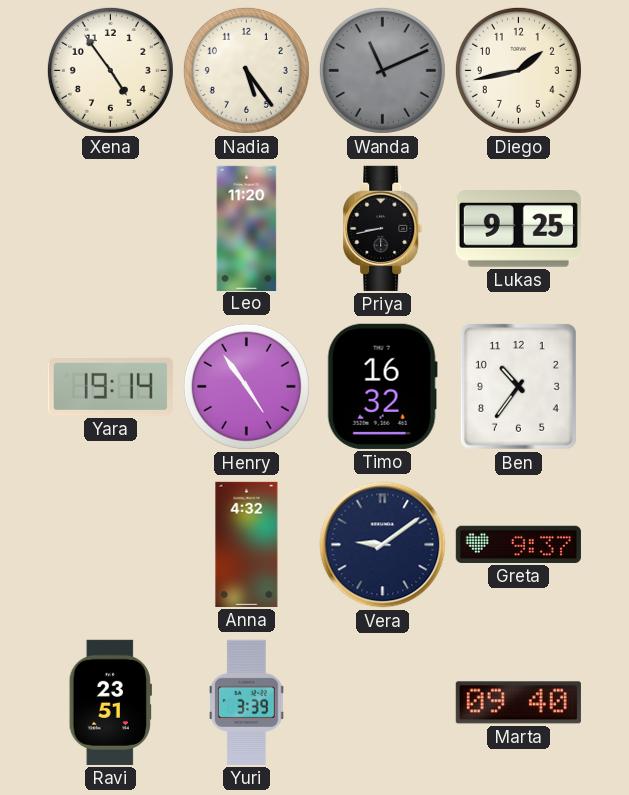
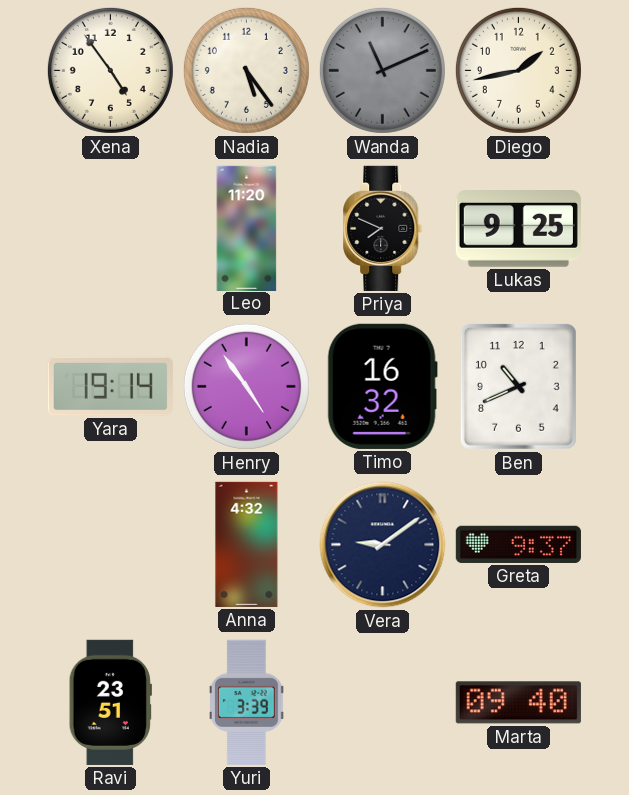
Priya: 8:43 -> 7:49 (383, 228)
Ben: 10:36 -> 10:41 (518, 386)
